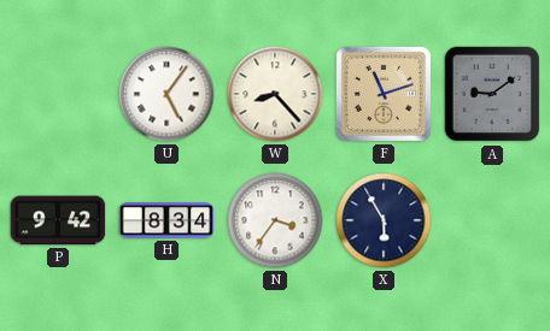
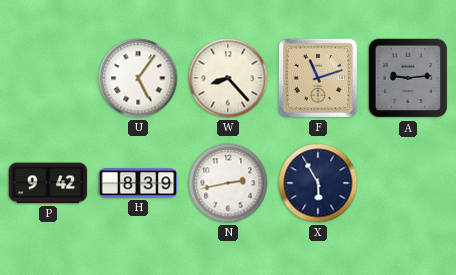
A: 9:09 -> 9:14 (408, 78)
H: 8:34 -> 8:39 (138, 183)
N: 3:36 -> 2:43 (228, 183)
